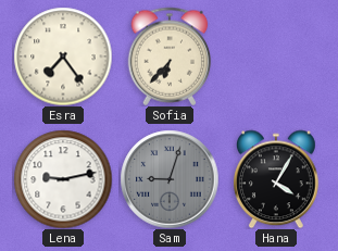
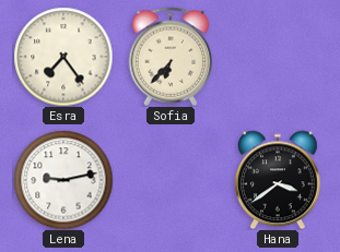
Sam: 9:03 -> none (170, 179)
Hana: 4:05 -> 3:39 (278, 180)
